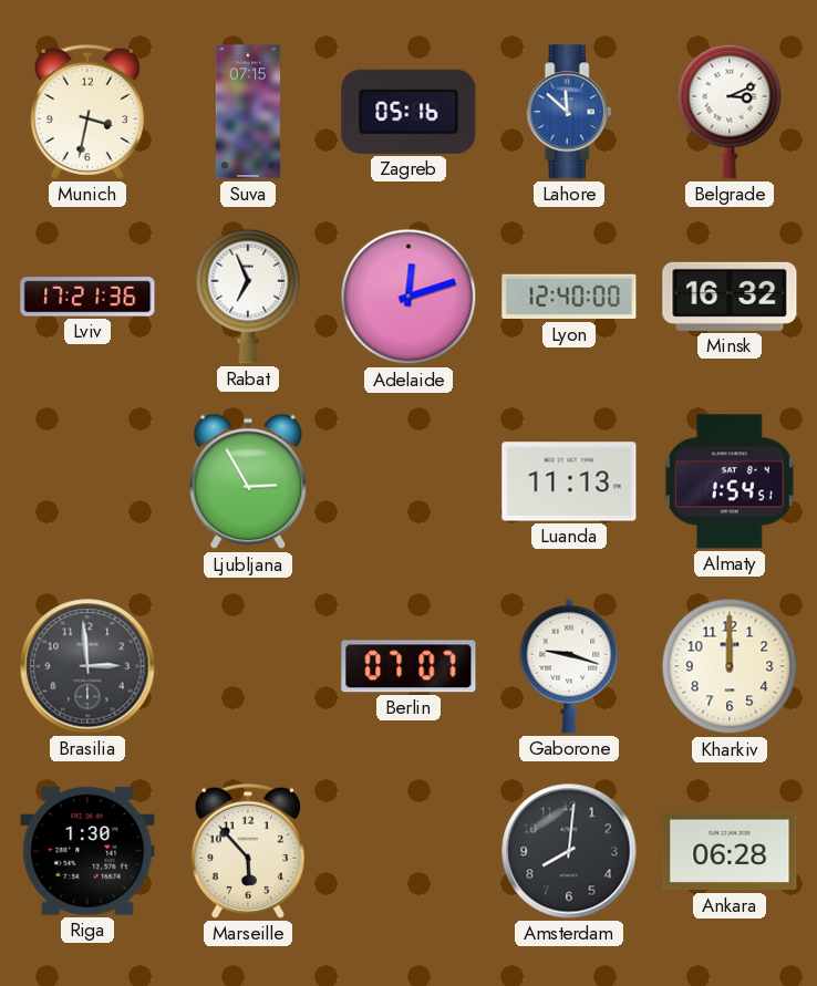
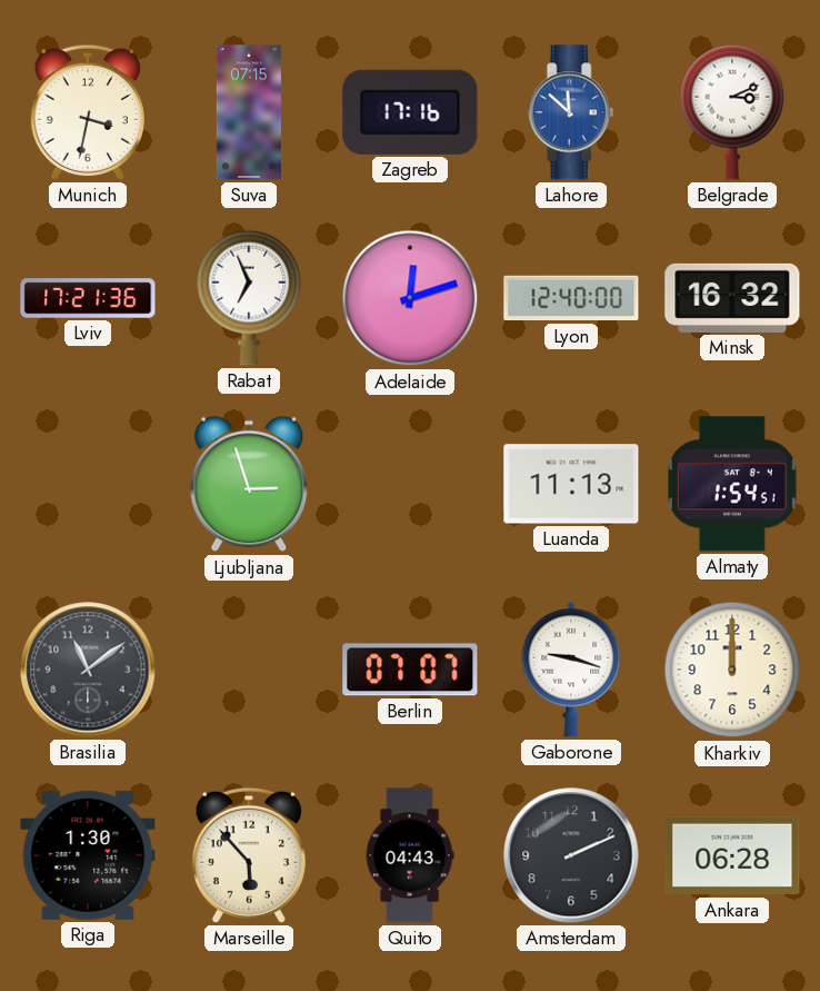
Zagreb: 05:16 -> 17:16 (410, 112)
Ljubljana: 2:55 -> 2:57 (249, 484)
Brasilia: 2:59 -> 11:09 (88, 670)
Quito: none -> 04:43 (410, 855)
Amsterdam: 8:01 -> 2:11 (571, 855)
